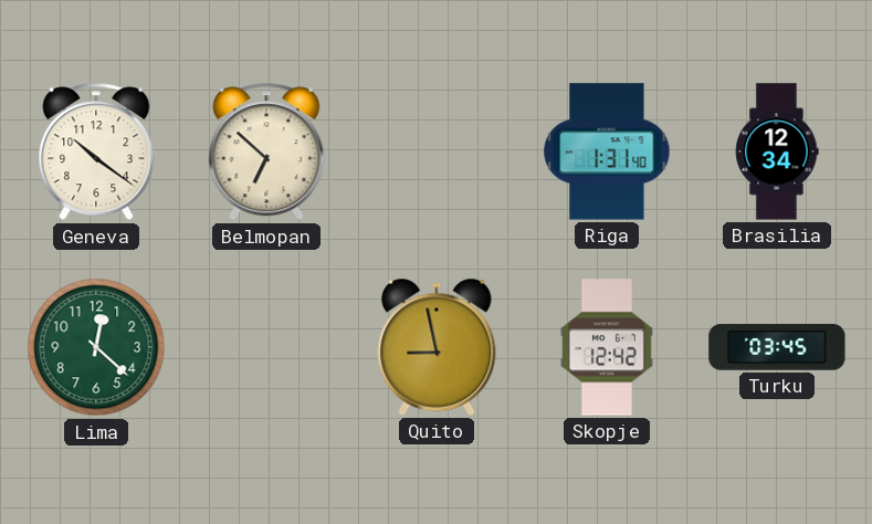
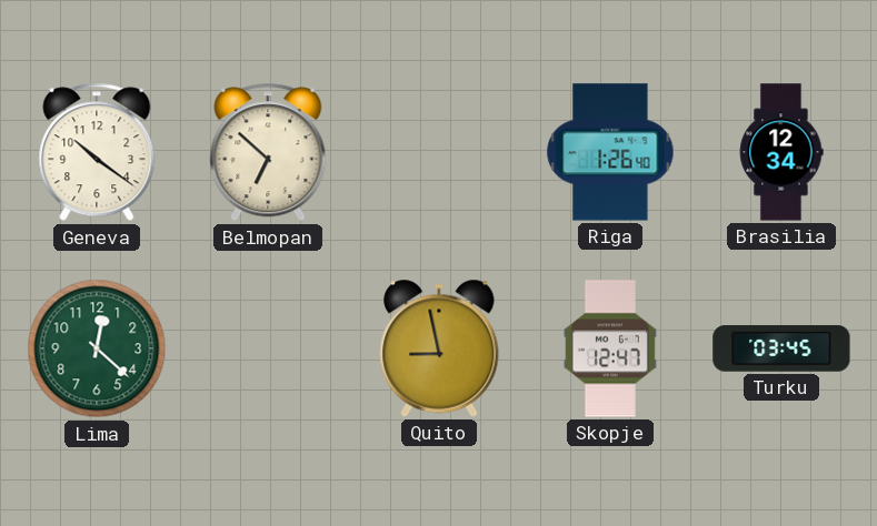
Riga: 1:31 -> 1:26 (610, 152)
Skopje: 12:42 -> 12:47 (610, 348)
